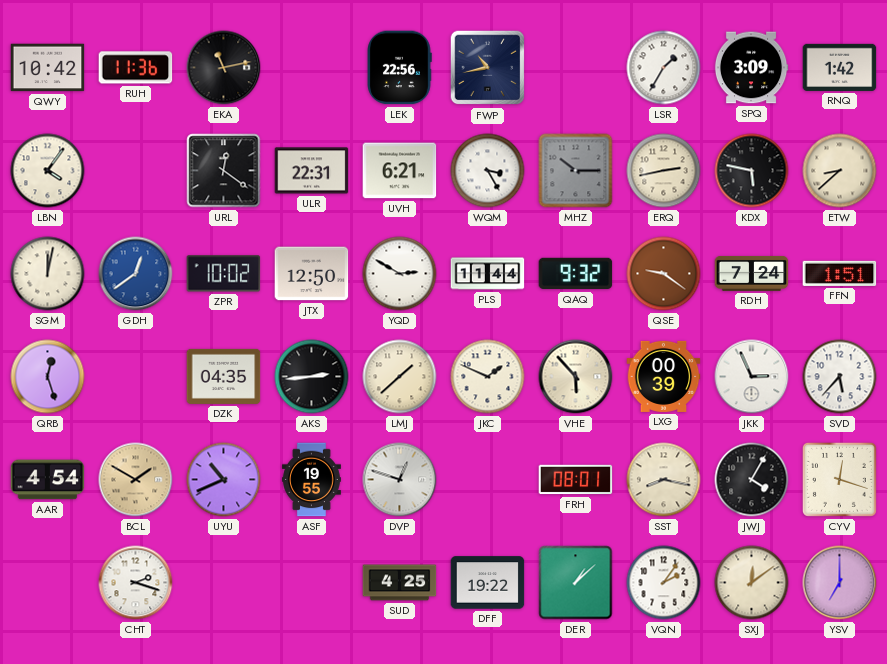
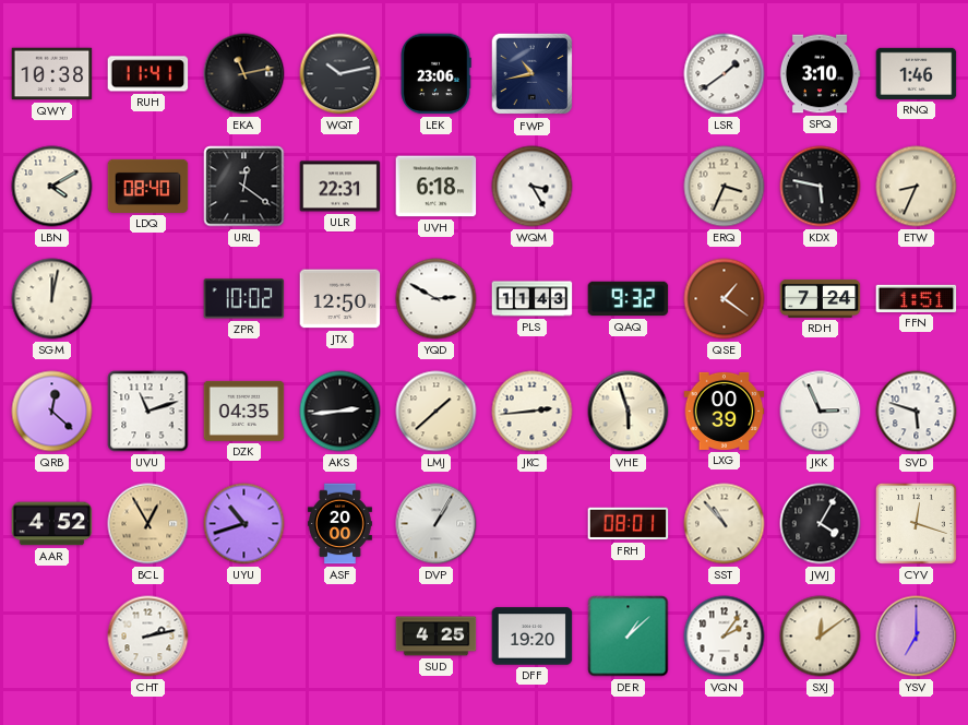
QWY: 10:42 -> 10:38 (52, 74)
RUH: 11:36 -> 11:41 (148, 74)
WQT: none -> 10:13 (340, 74)
LEK: 22:56 -> 23:06 (435, 74)
LSR: 1:35 -> 1:39 (725, 74)
SPQ: 3:09 -> 3:10 (820, 74)
RNQ: 1:42 -> 1:46 (917, 73)
LBN: 4:06 -> 4:10 (52, 187)
LDQ: none -> 08:40 (148, 186)
UVH: 6:21 -> 6:18 (437, 187)
MHZ: 10:15 -> none (576, 171)
ERQ: 2:43 -> 3:34 (725, 187)
ETW: 8:38 -> 8:34 (917, 187)
GDH: 12:39 -> none (136, 274)
PLS: 11:44 -> 11:43 (533, 299)
QSE: 9:21 -> 1:21 (725, 299)
QRB: 12:27 -> 12:22 (52, 412)
UVU: none -> 11:12 (148, 412)
JKC: 1:49 -> 2:44 (533, 412)
VHE: 5:53 -> 5:57 (629, 412)
SVD: 5:37 -> 5:48 (917, 412)
AAR: 4:54 -> 4:52 (52, 524)
BCL: 1:50 -> 12:55 (148, 524)
UYU: 10:41 -> 10:42 (244, 524)
ASF: 19:55 -> 20:00 (339, 524)
DVP: 12:48 -> 1:05 (437, 524)
SST: 8:17 -> 10:53 (725, 524)
CHT: 2:18 -> 2:13 (148, 637)
DFF: 19:22 -> 19:20 (533, 637)
